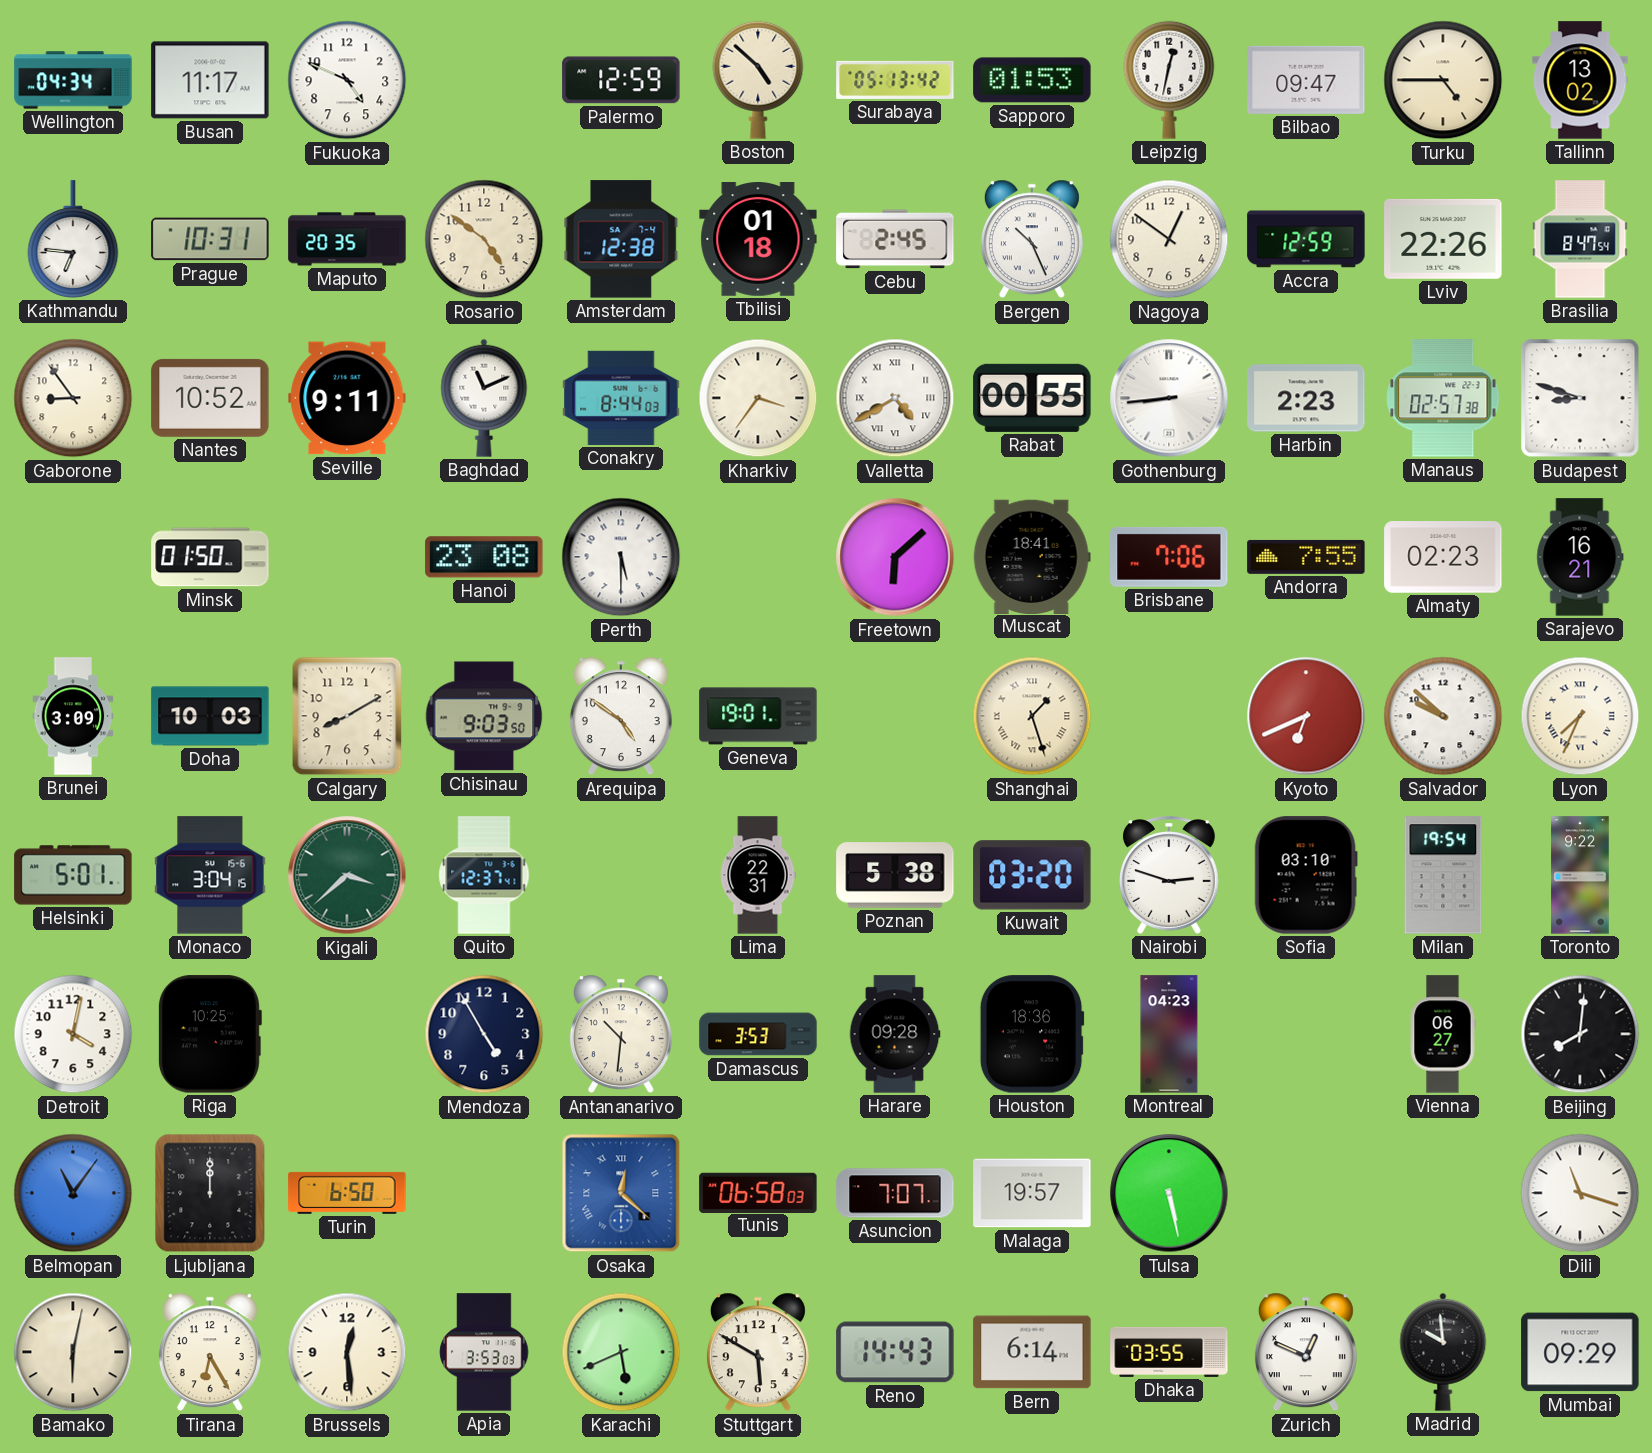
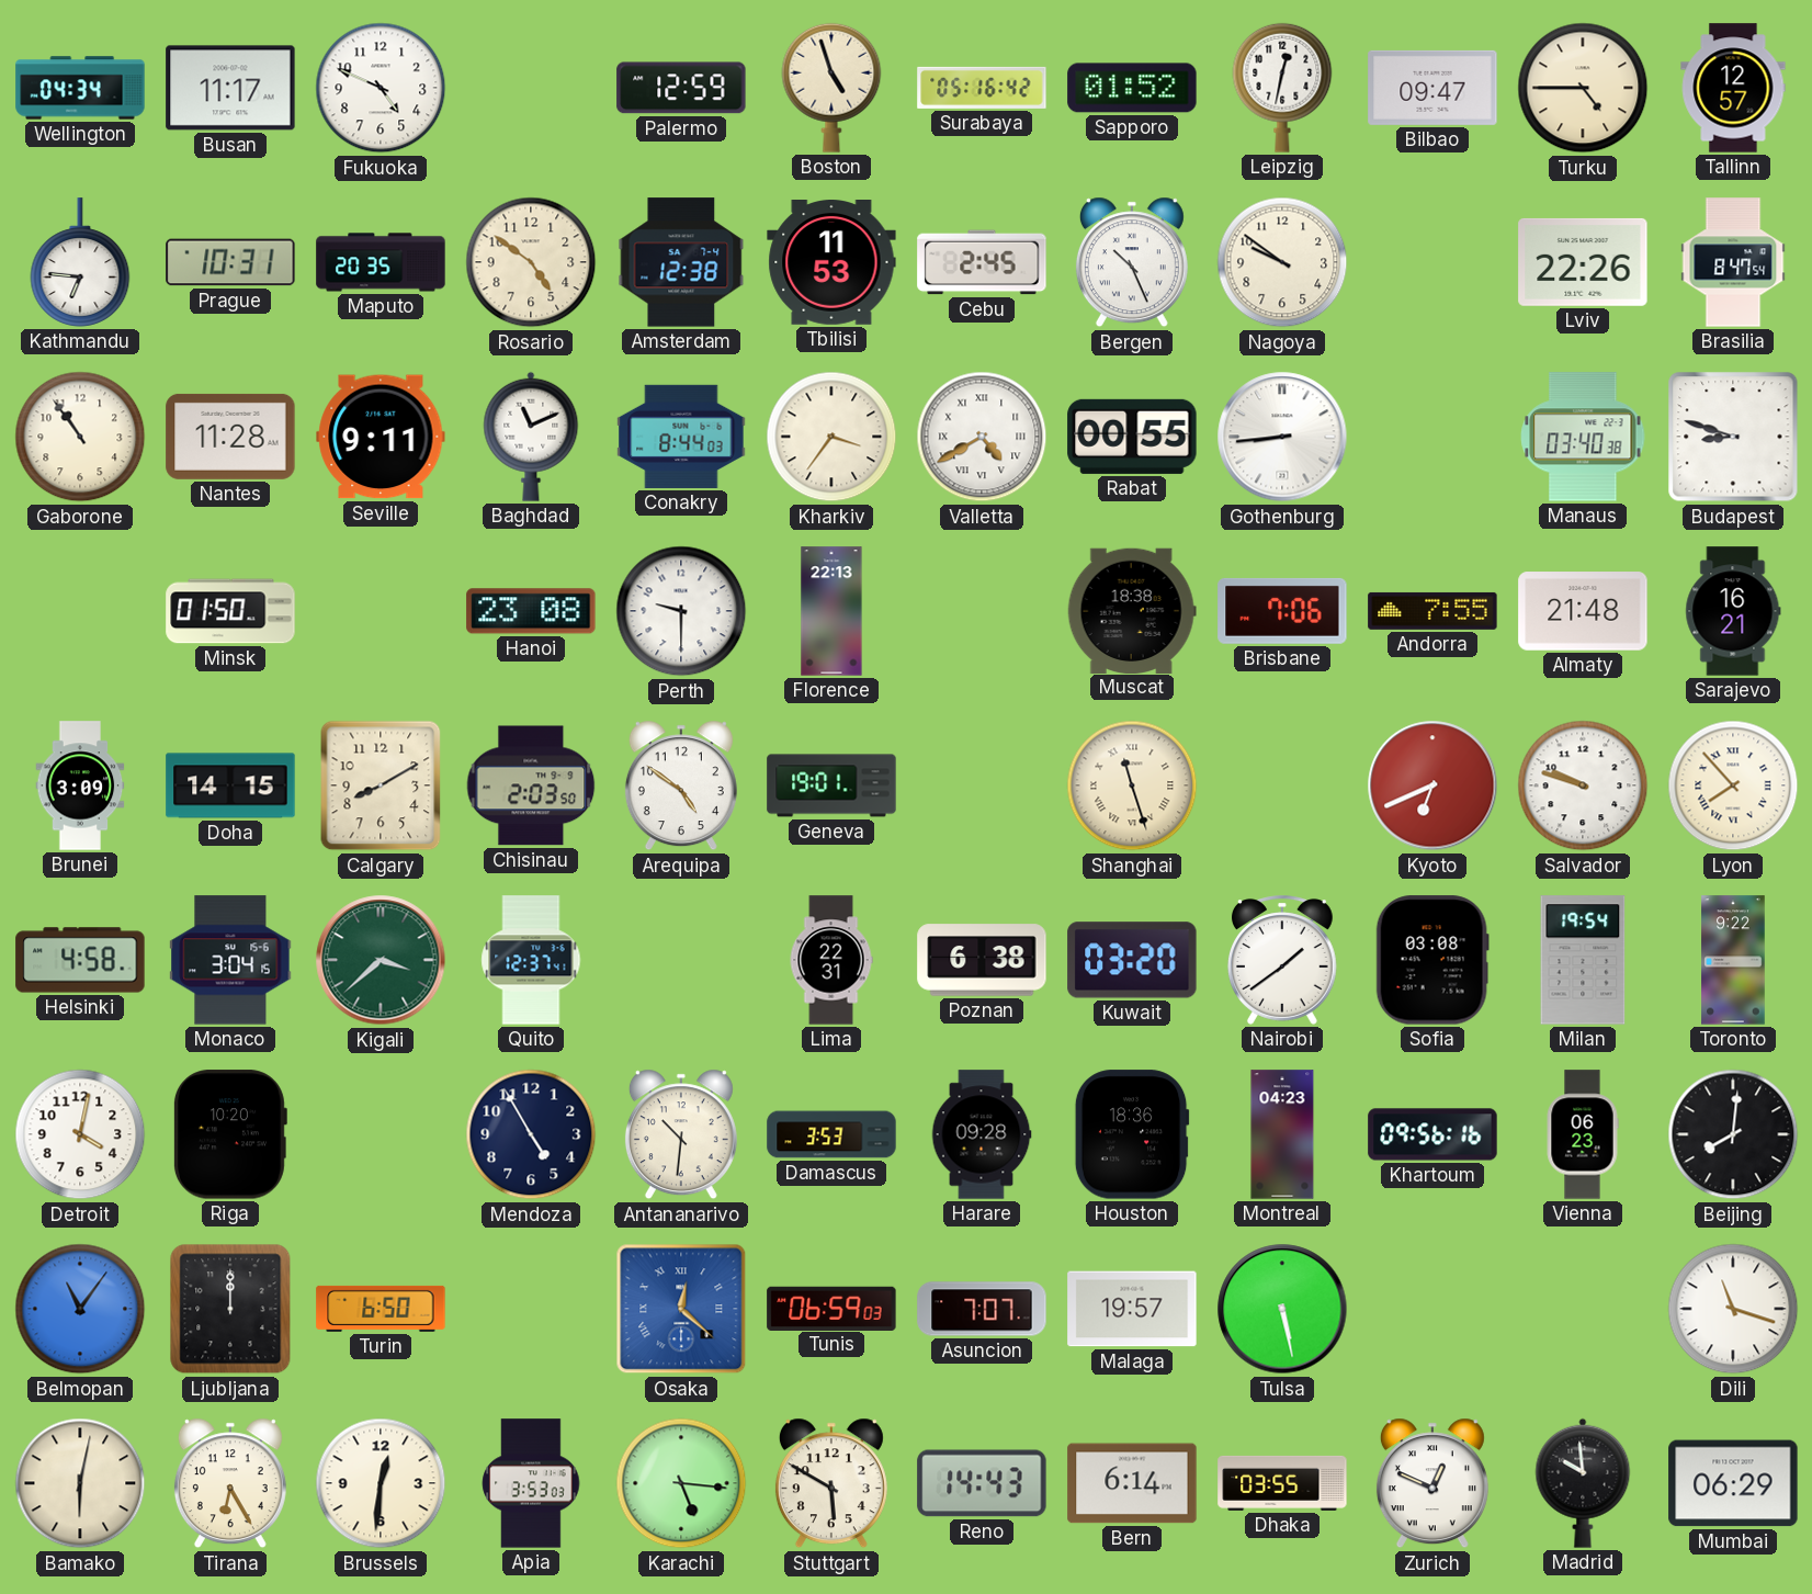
Boston: 4:52 -> 4:57 (831, 88)
Surabaya: 05:13 -> 05:16 (982, 88)
Sapporo: 01:53 -> 01:52 (1132, 88)
Tallinn: 13:02 -> 12:57 (1733, 88)
Tbilisi: 01:18 -> 11:53 (831, 263)
Nagoya: 12:51 -> 9:51 (1282, 262)
Accra: 12:59 -> none (1306, 239)
Gaborone: 8:54 -> 10:54 (80, 437)
Nantes: 10:52 -> 11:28 (230, 437)
Harbin: 2:23 -> none (1306, 398)
Manaus: 02:57 -> 03:40 (1583, 437)
Perth: 5:30 -> 9:30 (681, 611)
Florence: none -> 22:13 (831, 611)
Freetown: 6:08 -> none (895, 557)
Muscat: 18:41 -> 18:38 (1132, 610)
Almaty: 02:23 -> 21:48 (1583, 611)
Doha: 10:03 -> 14:15 (230, 785)
Chisinau: 9:03 -> 2:03 (531, 785)
Shanghai: 1:27 -> 11:27 (1132, 785)
Salvador: 9:52 -> 9:48 (1583, 785)
Lyon: 7:34 -> 7:53 (1733, 785)
Helsinki: 5:01 -> 4:58 (80, 960)
Poznan: 5:38 -> 6:38 (982, 960)
Nairobi: 2:48 -> 1:39 (1282, 960)
Sofia: 03:10 -> 03:08 (1432, 960)
Riga: 10:25 -> 10:20 (229, 1134)
Khartoum: none -> 09:56 (1432, 1134)
Vienna: 06:27 -> 06:23 (1583, 1134)
Tunis: 06:58 -> 06:59 (831, 1308)
Brussels: 12:29 -> 12:31 (381, 1483)
Karachi: 5:41 -> 5:16 (681, 1483)
Mumbai: 09:29 -> 06:29 (1733, 1483)
